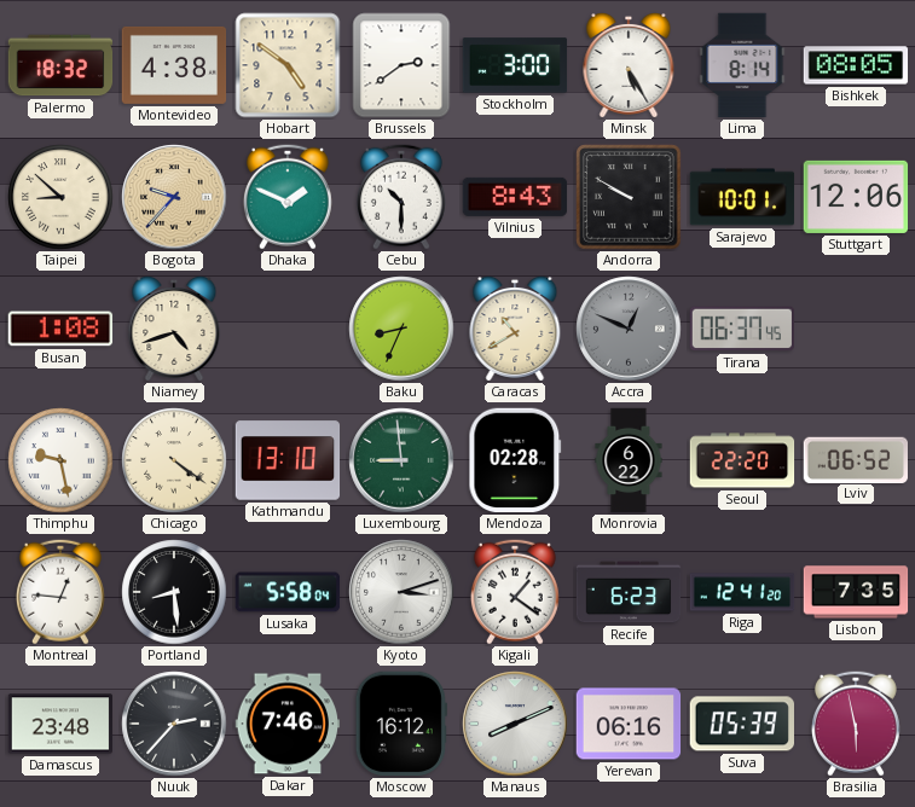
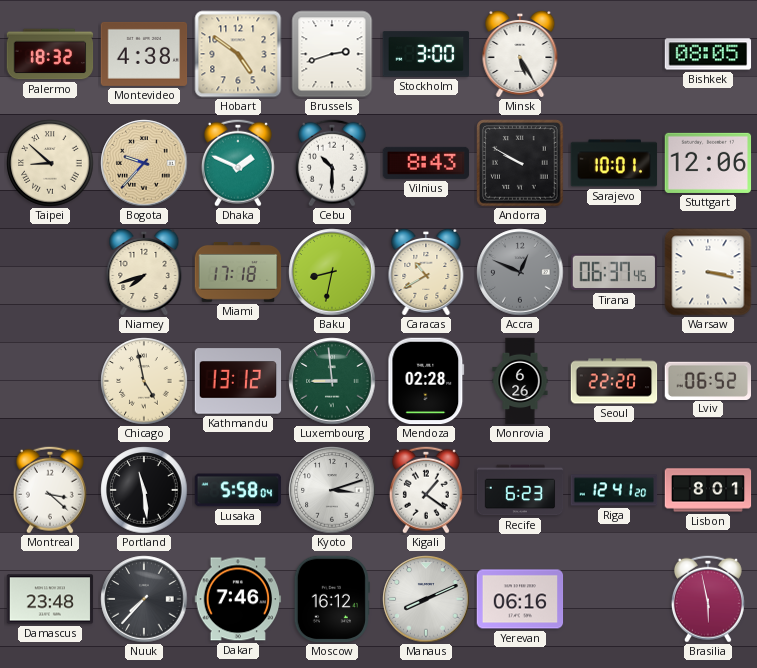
Brussels: 2:39 -> 2:42 (332, 54)
Lima: 8:14 -> none (742, 65)
Busan: 1:08 -> none (60, 329)
Niamey: 4:42 -> 7:42 (144, 272)
Miami: none -> 17:18 (238, 272)
Baku: 8:34 -> 8:32 (332, 272)
Warsaw: none -> 3:17 (708, 272)
Thimphu: 9:28 -> none (60, 460)
Chicago: 4:21 -> 4:58 (144, 381)
Kathmandu: 13:10 -> 13:12 (238, 381)
Monrovia: 6:22 -> 6:26 (520, 381)
Montreal: 12:46 -> 3:22 (50, 490)
Portland: 8:29 -> 11:29 (144, 490)
Lisbon: 7:35 -> 8:01 (708, 490)
Nuuk: 2:37 -> 7:37 (144, 599)
Suva: 05:39 -> none (741, 724)
